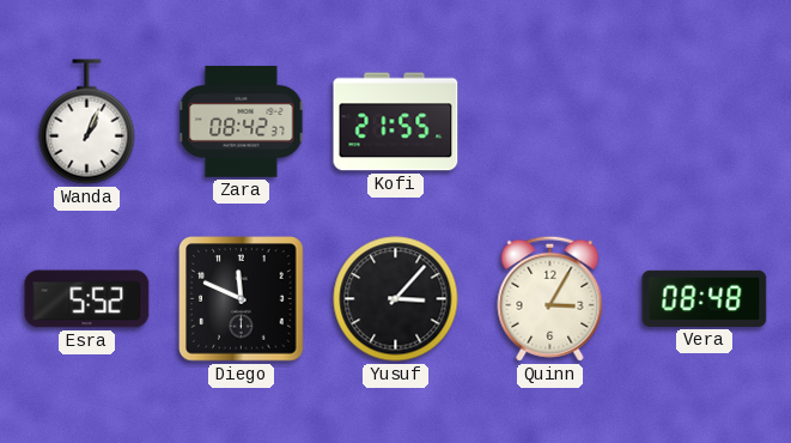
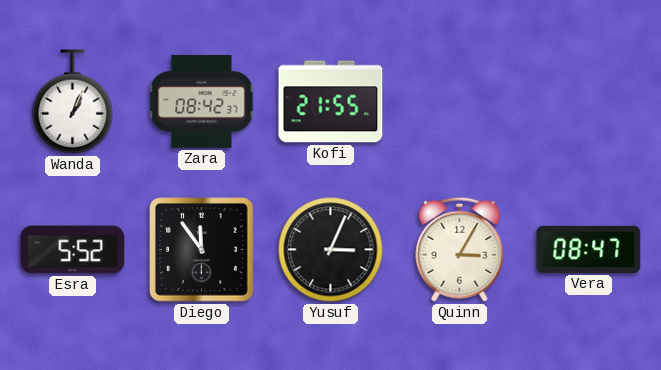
Diego: 11:49 -> 11:54 (202, 250)
Yusuf: 3:07 -> 3:04 (331, 250)
Vera: 08:48 -> 08:47 (589, 249)
